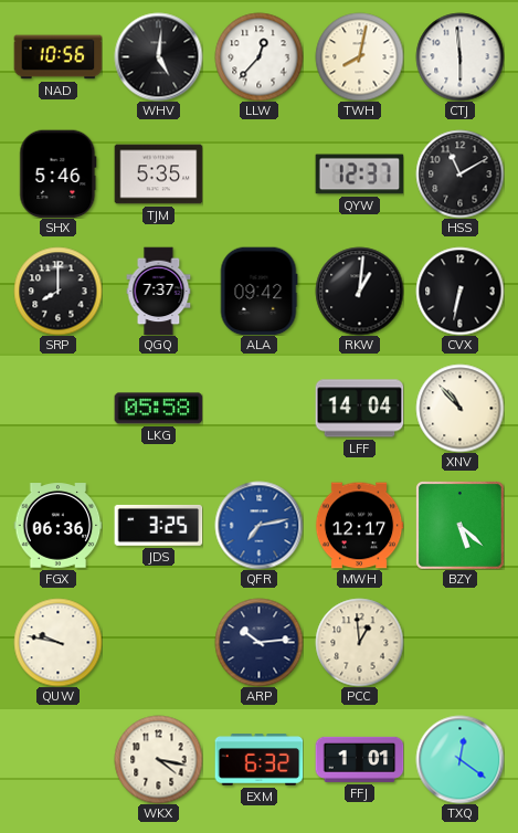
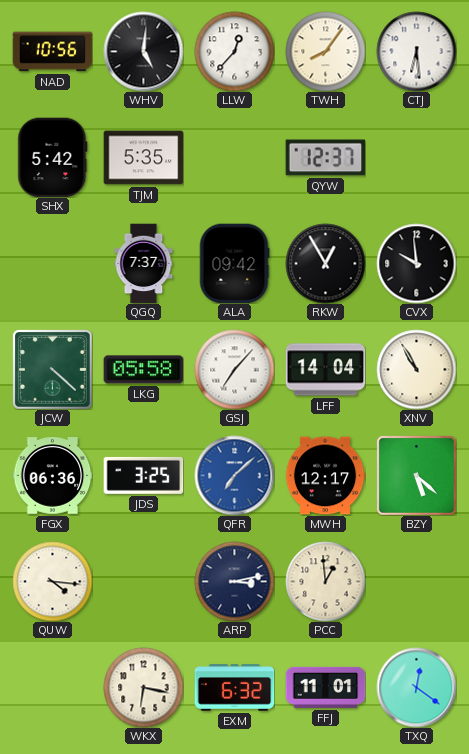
TWH: 8:02 -> 8:06 (325, 51)
CTJ: 5:59 -> 6:29 (416, 51)
SHX: 5:46 -> 5:42 (53, 157)
HSS: 11:10 -> none (459, 173)
SRP: 8:00 -> none (57, 291)
RKW: 1:01 -> 12:55 (325, 263)
CVX: 6:32 -> 9:59 (416, 263)
JCW: none -> 4:22 (53, 370)
GSJ: none -> 7:07 (234, 369)
XNV: 10:53 -> 10:55 (416, 369)
QFR: 7:13 -> 7:08 (234, 475)
QUW: 9:47 -> 4:16 (52, 581)
ARP: 10:14 -> 3:13 (234, 581)
WKX: 4:17 -> 6:17 (143, 687)
FFJ: 1:01 -> 11:01 (325, 687)
